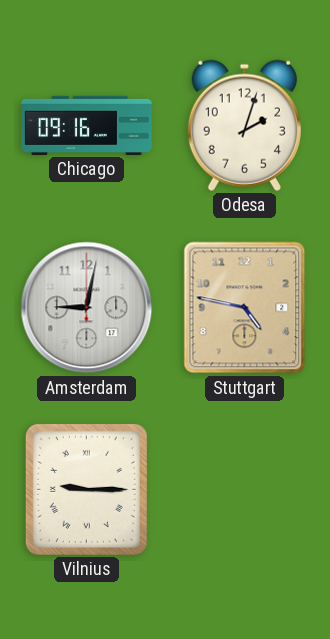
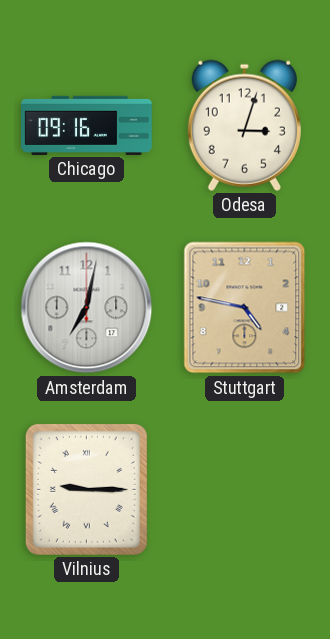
Odesa: 2:03 -> 3:03 (244, 125)
Amsterdam: 9:02 -> 7:02 (87, 308)
